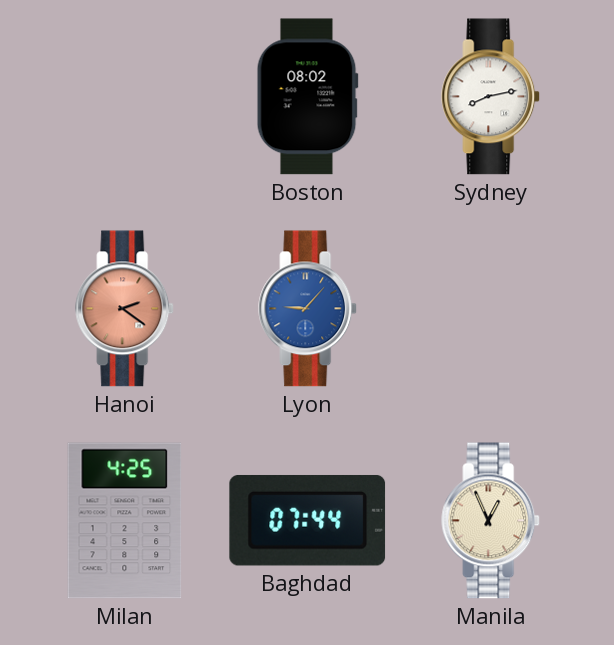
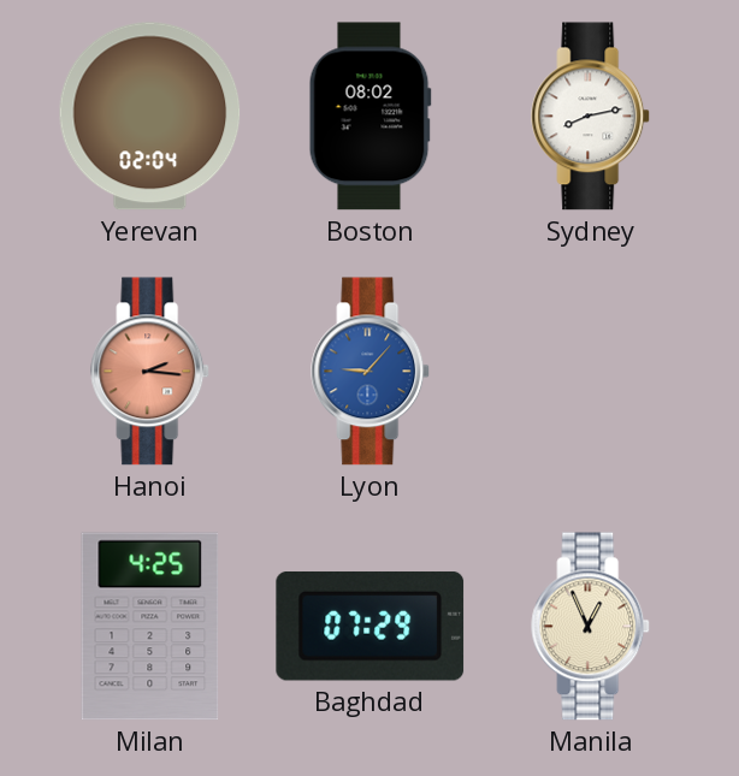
Yerevan: none -> 02:04 (150, 117)
Hanoi: 2:21 -> 2:16 (150, 372)
Baghdad: 07:44 -> 07:29 (371, 626)
